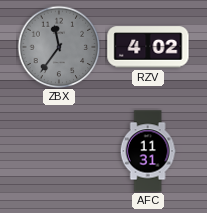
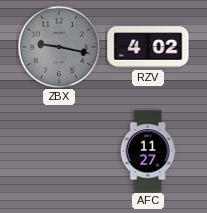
ZBX: 11:36 -> 9:17 (59, 47)
AFC: 11:31 -> 11:27 (148, 151)
